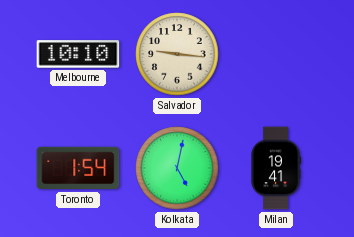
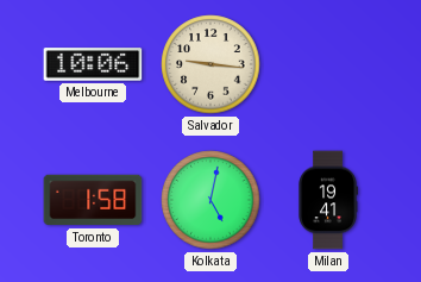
Melbourne: 10:10 -> 10:06 (93, 64)
Toronto: 1:54 -> 1:58 (93, 200)
